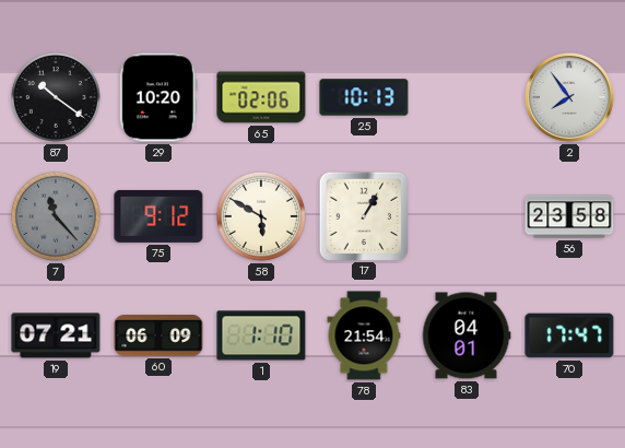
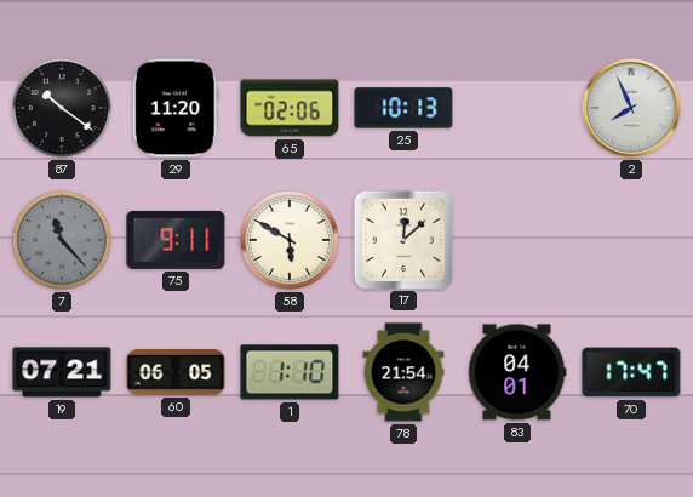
29: 10:20 -> 11:20 (176, 108)
2: 7:54 -> 7:56 (631, 108)
75: 9:12 -> 9:11 (176, 240)
17: 1:05 -> 12:08 (402, 239)
56: 23:58 -> none (569, 216)
60: 06:09 -> 06:05 (176, 372)
